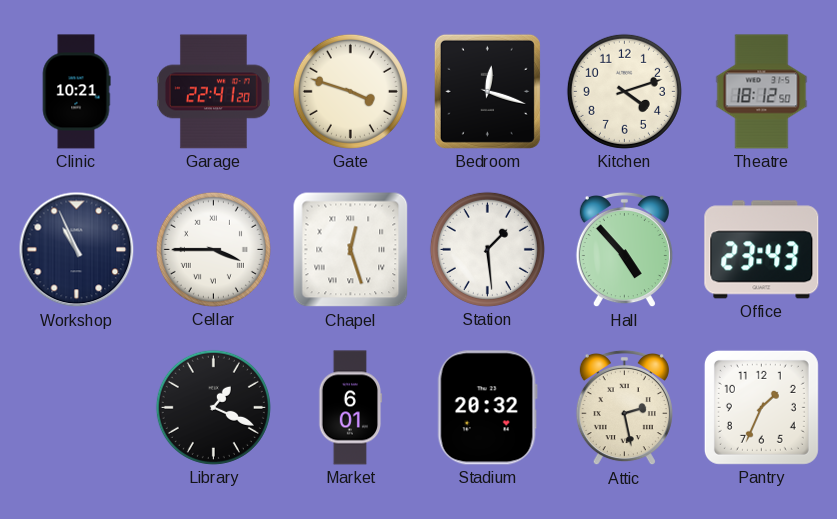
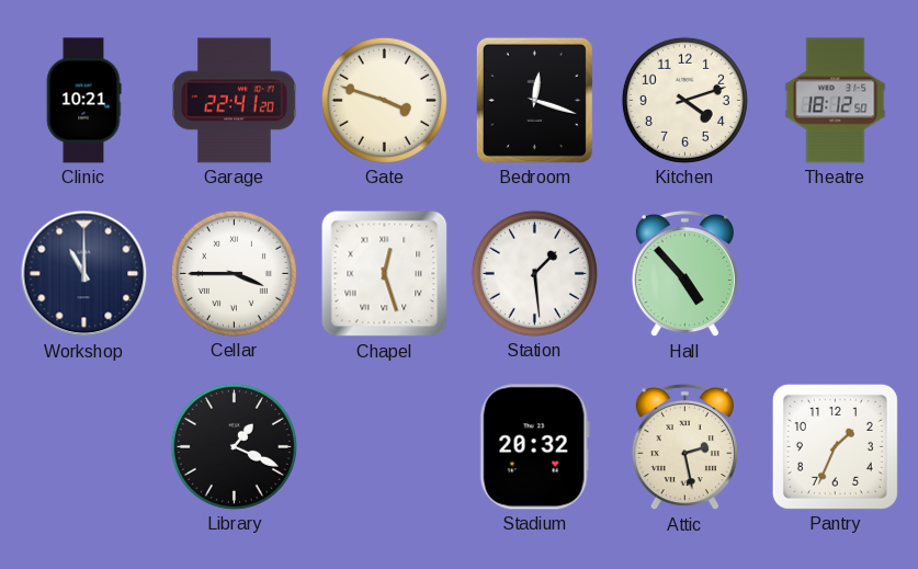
Workshop: 10:56 -> 11:00 (84, 274)
Office: 23:43 -> none (762, 250)
Market: 6:01 -> none (351, 408)
